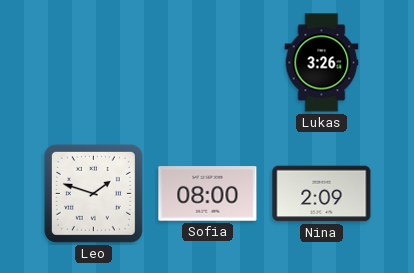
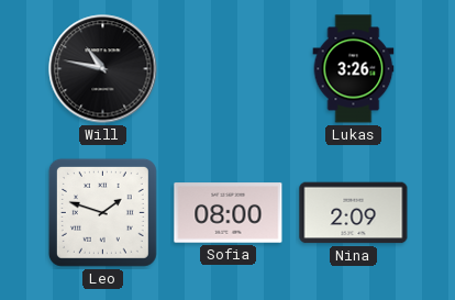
Will: none -> 10:47 (103, 69)
